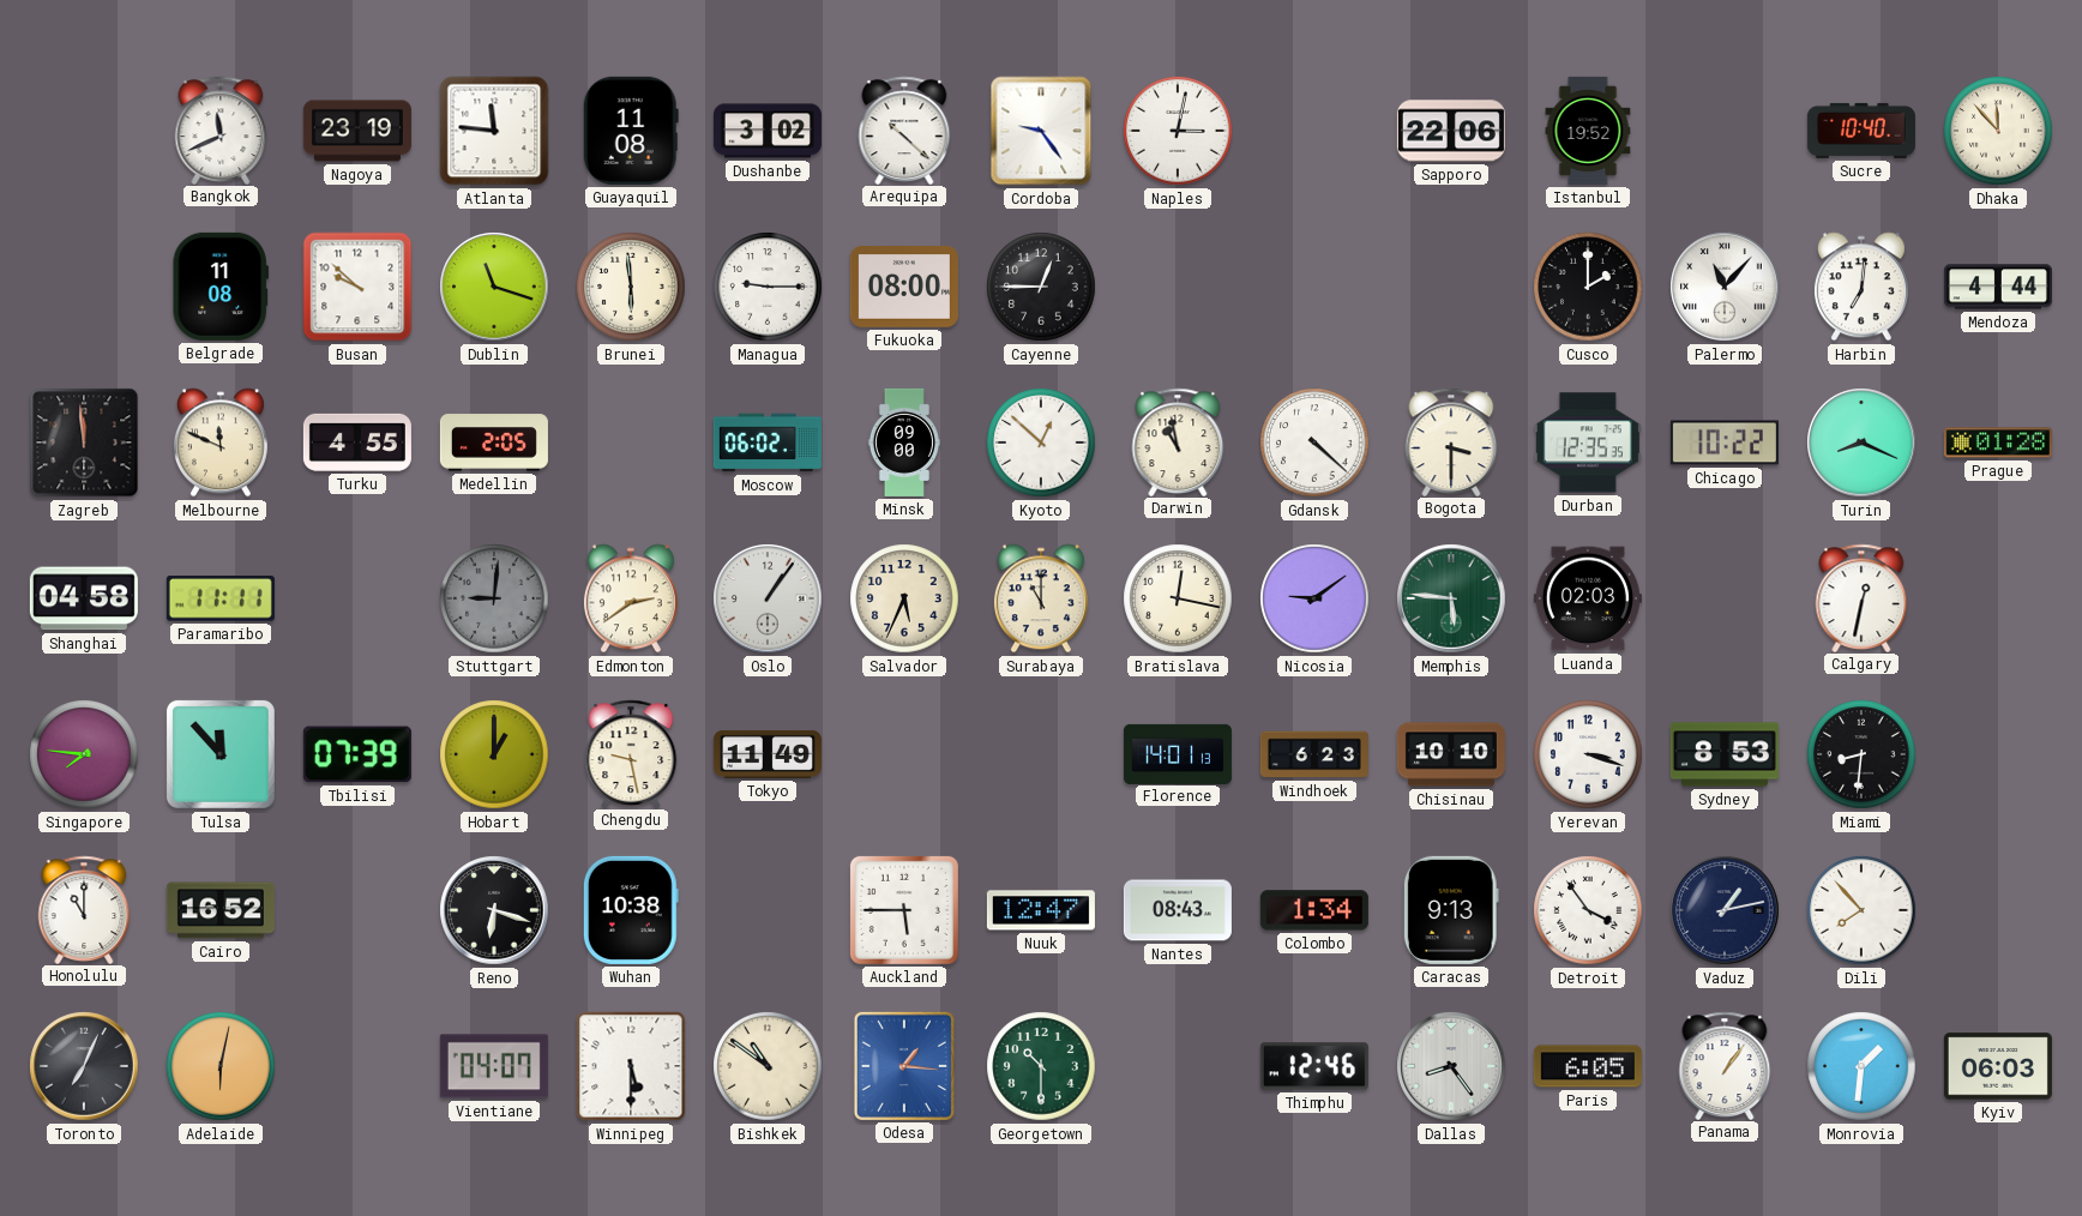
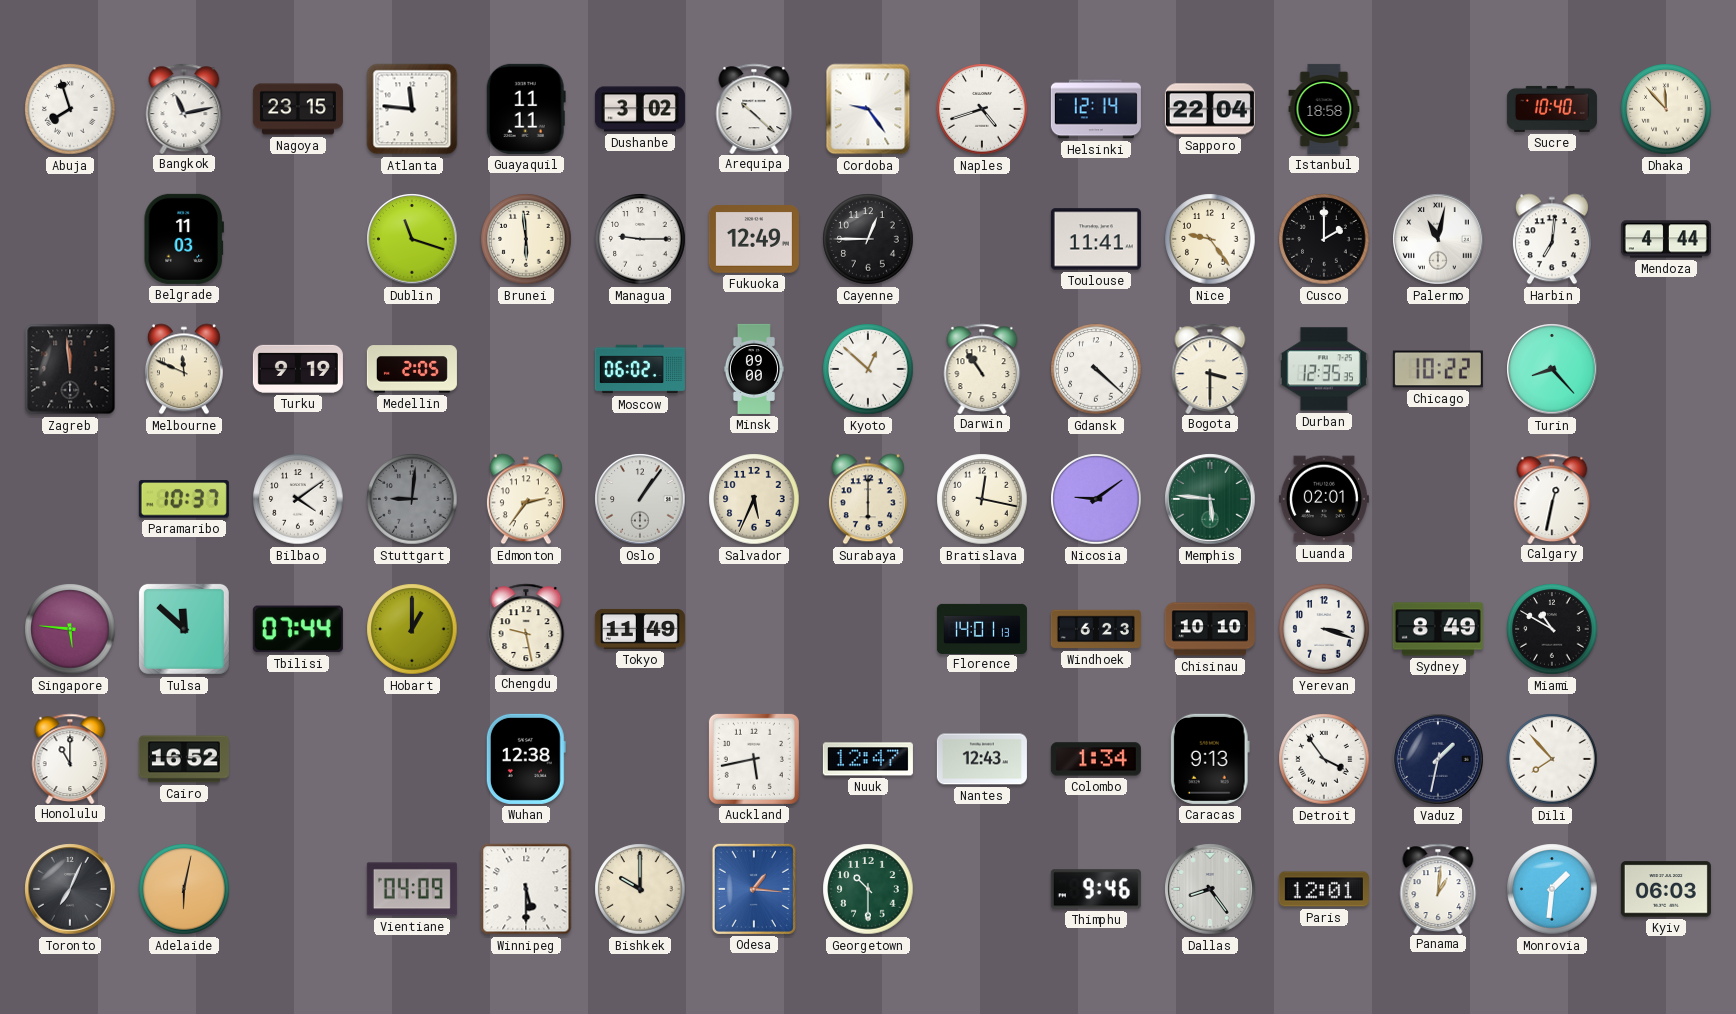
Abuja: none -> 7:57 (70, 109)
Bangkok: 11:41 -> 11:13 (184, 108)
Nagoya: 23:19 -> 23:15 (298, 109)
Guayaquil: 11:08 -> 11:11 (526, 109)
Naples: 3:02 -> 4:42 (982, 109)
Helsinki: none -> 12:14 (1096, 109)
Sapporo: 22:06 -> 22:04 (1210, 109)
Istanbul: 19:52 -> 18:58 (1324, 109)
Belgrade: 11:08 -> 11:03 (184, 239)
Busan: 9:52 -> none (357, 287)
Fukuoka: 08:00 -> 12:49 (754, 240)
Toulouse: none -> 11:41 (1096, 239)
Nice: none -> 9:24 (1210, 239)
Palermo: 11:07 -> 11:02 (1438, 239)
Turku: 4:55 -> 9:19 (298, 369)
Darwin: 10:58 -> 10:54 (982, 368)
Turin: 8:19 -> 8:23 (1552, 369)
Prague: 01:28 -> none (1998, 443)
Shanghai: 04:58 -> none (84, 598)
Paramaribo: 11:11 -> 10:37 (184, 499)
Bilbao: none -> 4:09 (298, 499)
Edmonton: 2:39 -> 2:36 (526, 499)
Surabaya: 11:00 -> 6:00 (868, 499)
Luanda: 02:03 -> 02:01 (1324, 499)
Singapore: 7:46 -> 5:46 (70, 629)
Tulsa: 11:53 -> 11:52 (184, 629)
Tbilisi: 07:39 -> 07:44 (298, 629)
Sydney: 8:53 -> 8:49 (1438, 629)
Miami: 8:31 -> 10:50 (1552, 629)
Reno: 6:18 -> none (494, 910)
Wuhan: 10:38 -> 12:38 (526, 759)
Auckland: 5:45 -> 5:43 (754, 759)
Nantes: 08:43 -> 12:43 (982, 759)
Vaduz: 1:13 -> 1:32 (1438, 759)
Vientiane: 04:07 -> 04:09 (412, 889)
Bishkek: 10:51 -> 10:00 (640, 889)
Thimphu: 12:46 -> 9:46 (1096, 889)
Paris: 6:05 -> 12:01 (1324, 889)
Panama: 1:06 -> 1:01 (1438, 888)
